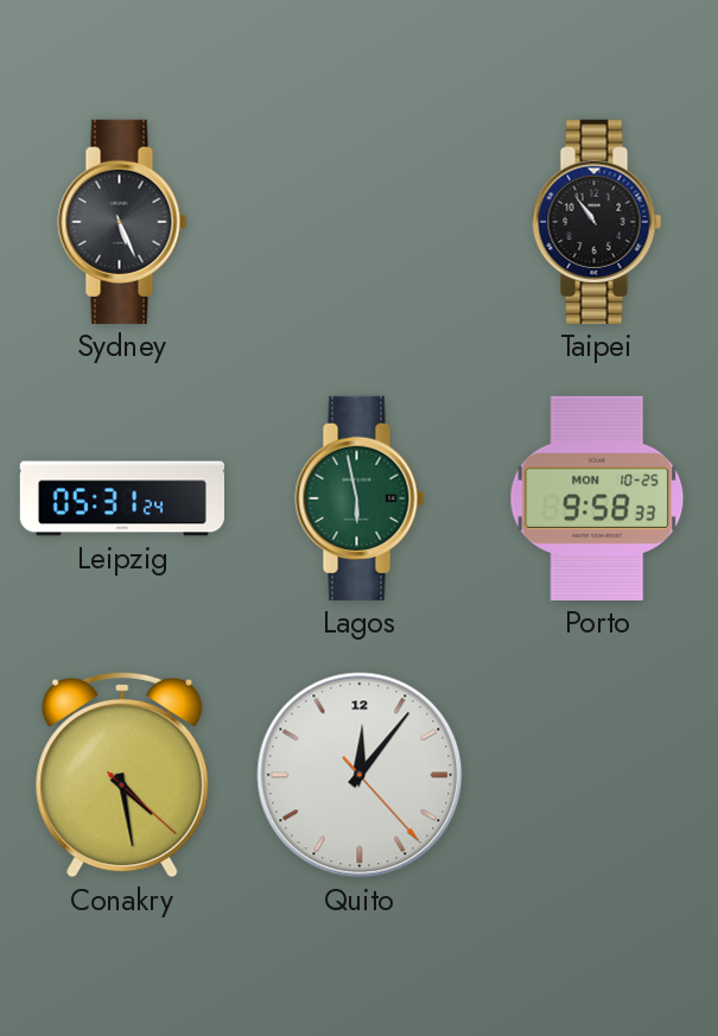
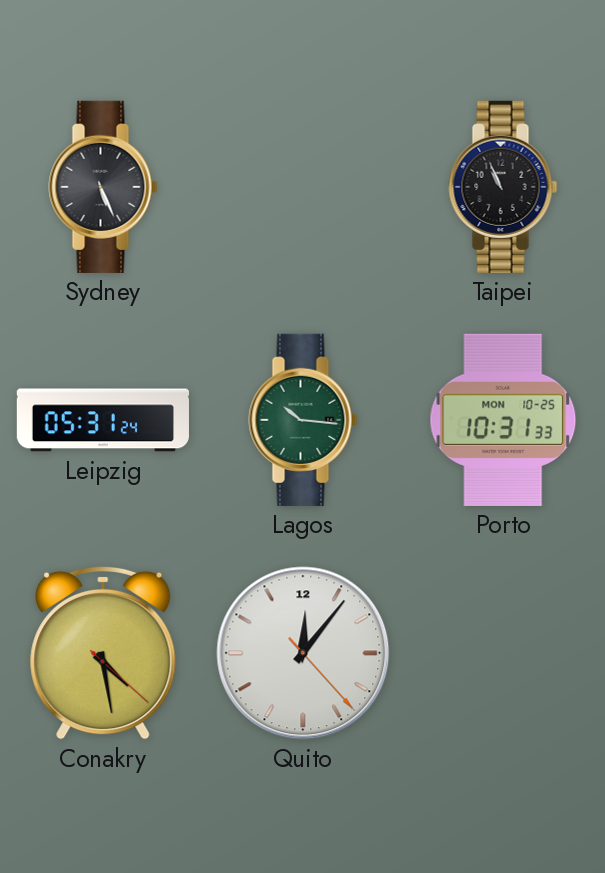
Taipei: 10:54 -> 10:56 (503, 187)
Lagos: 5:58 -> 10:16 (303, 420)
Porto: 9:58 -> 10:31 (503, 420)
